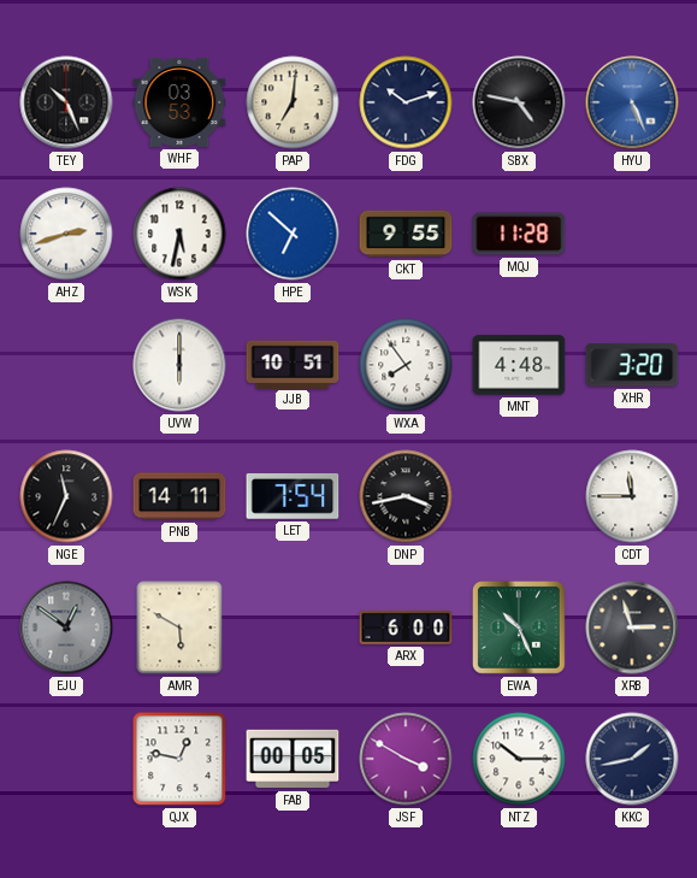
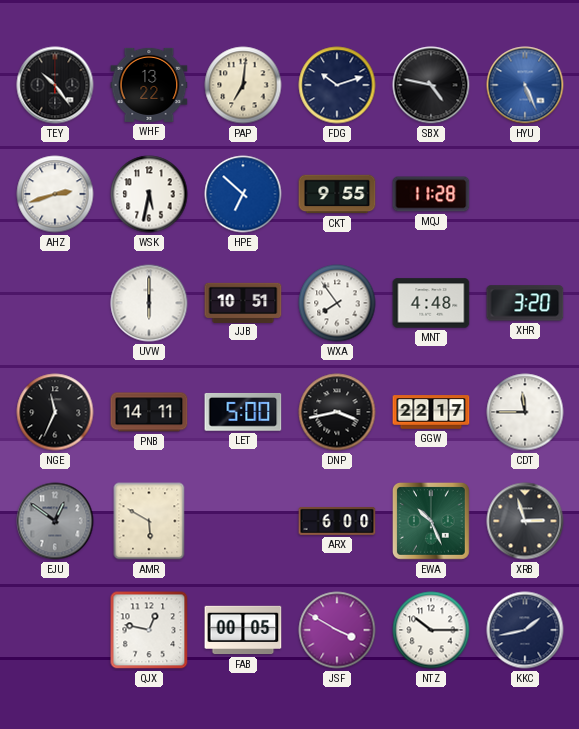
TEY: 10:26 -> 10:24 (55, 85)
WHF: 03:53 -> 13:22 (149, 85)
LET: 7:54 -> 5:00 (243, 412)
GGW: none -> 22:17 (431, 412)
